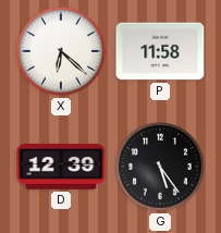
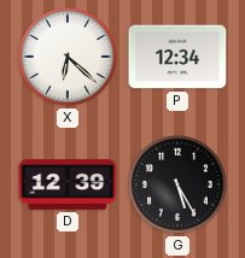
P: 11:58 -> 12:34 (177, 57)
G: 5:24 -> 5:25 (177, 184)
